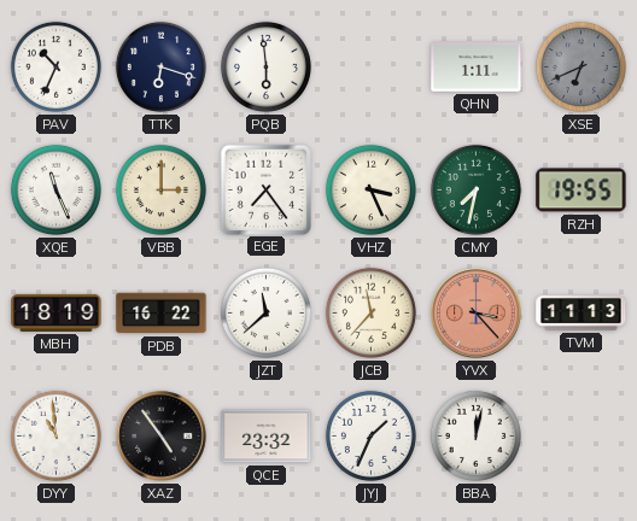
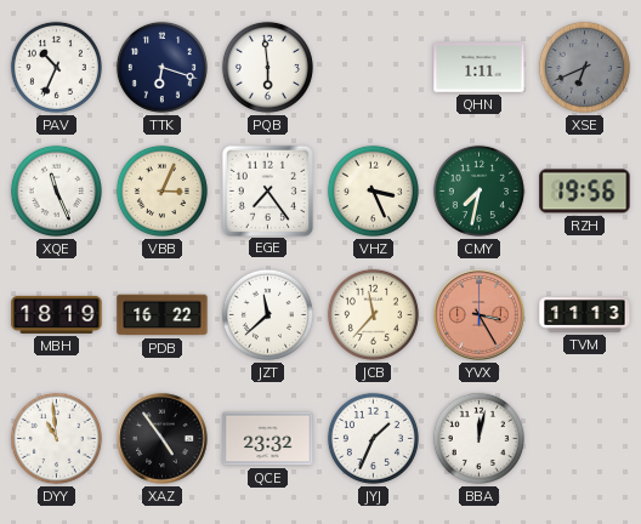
VBB: 3:00 -> 3:04 (161, 190)
RZH: 19:55 -> 19:56 (585, 192)
YVX: 3:23 -> 3:25 (480, 315)
